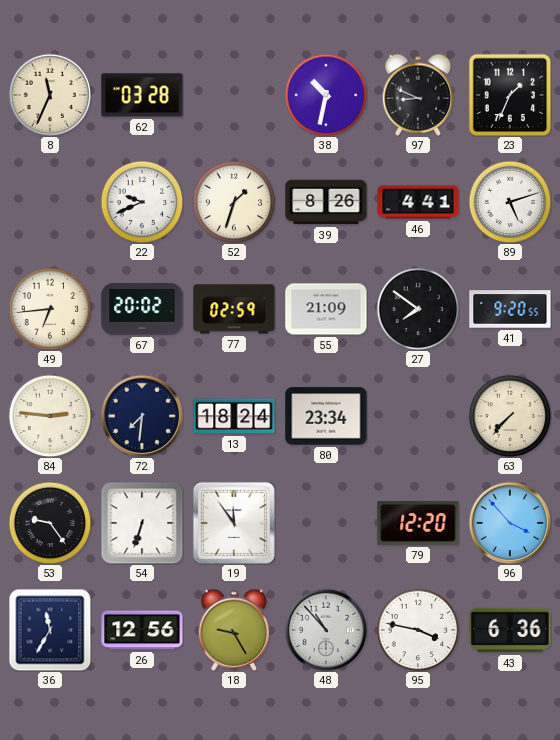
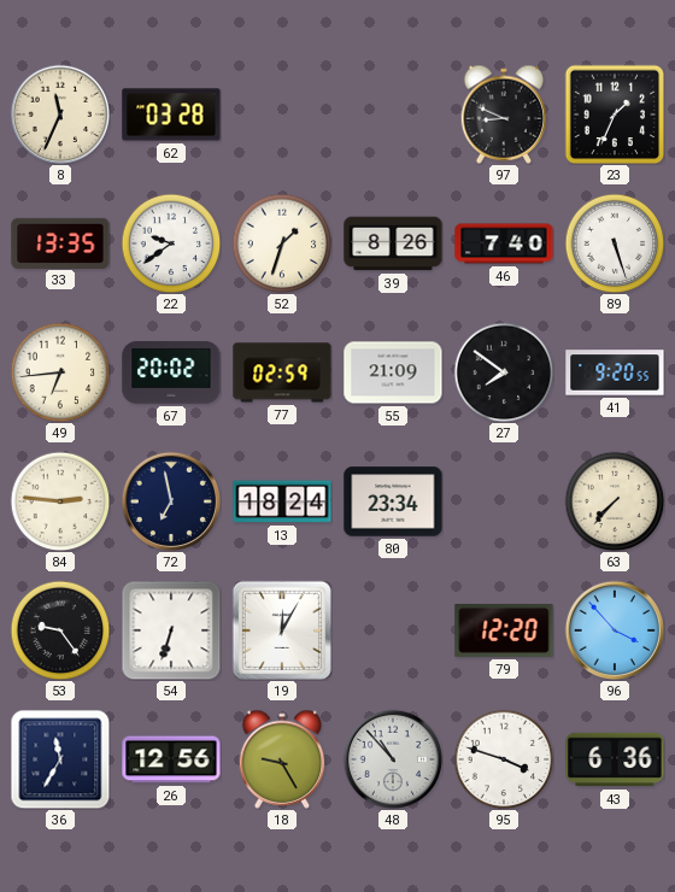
38: 10:32 -> none (326, 95)
33: none -> 13:35 (60, 242)
22: 9:41 -> 9:39 (171, 243)
46: 4:41 -> 7:40 (504, 243)
89: 5:12 -> 5:27 (615, 243)
72: 7:31 -> 6:58 (170, 500)
19: 11:54 -> 12:05 (282, 630)
95: 3:47 -> 3:48 (504, 759)
